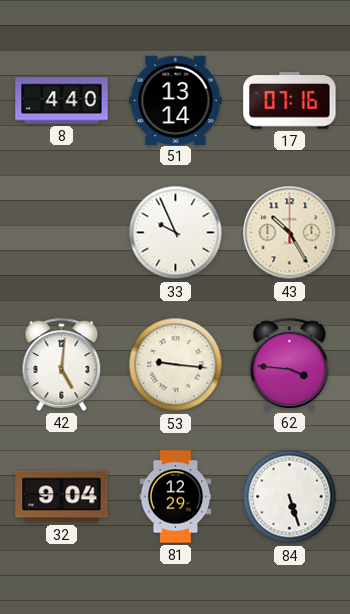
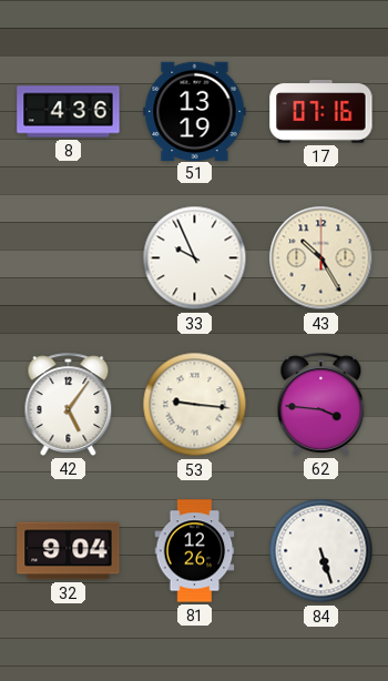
8: 4:40 -> 4:36 (69, 112)
51: 13:14 -> 13:19 (195, 111)
42: 5:01 -> 5:06 (69, 404)
81: 12:29 -> 12:26 (195, 551)
